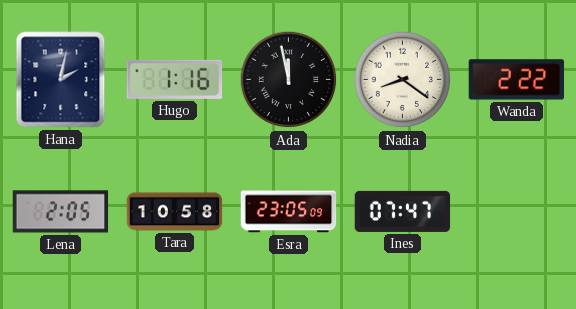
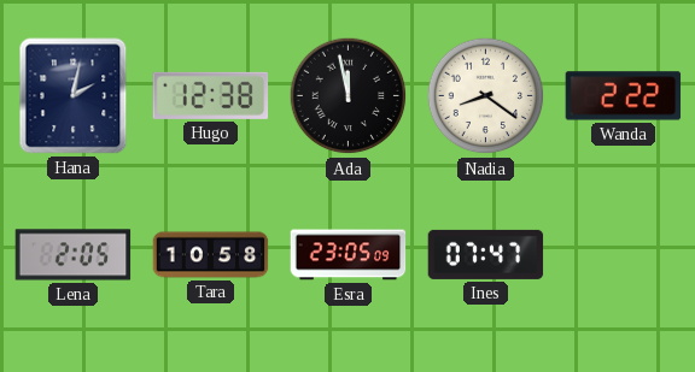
Hugo: 1:16 -> 12:38 (211, 95)
